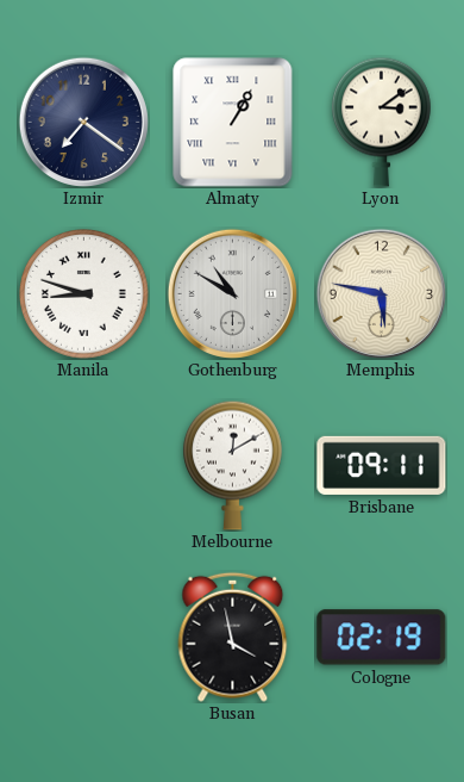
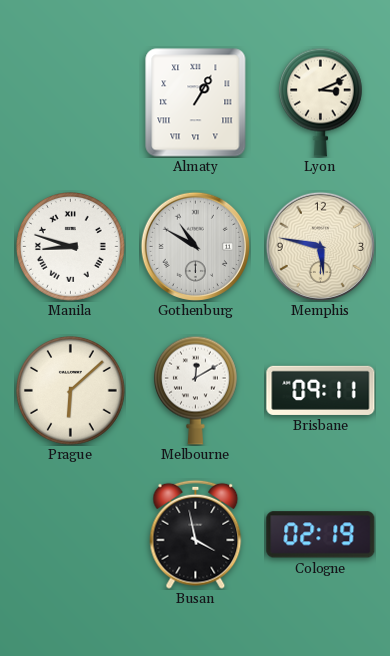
Izmir: 7:21 -> none (83, 122)
Lyon: 3:09 -> 3:11 (320, 102)
Prague: none -> 6:08 (71, 391)
